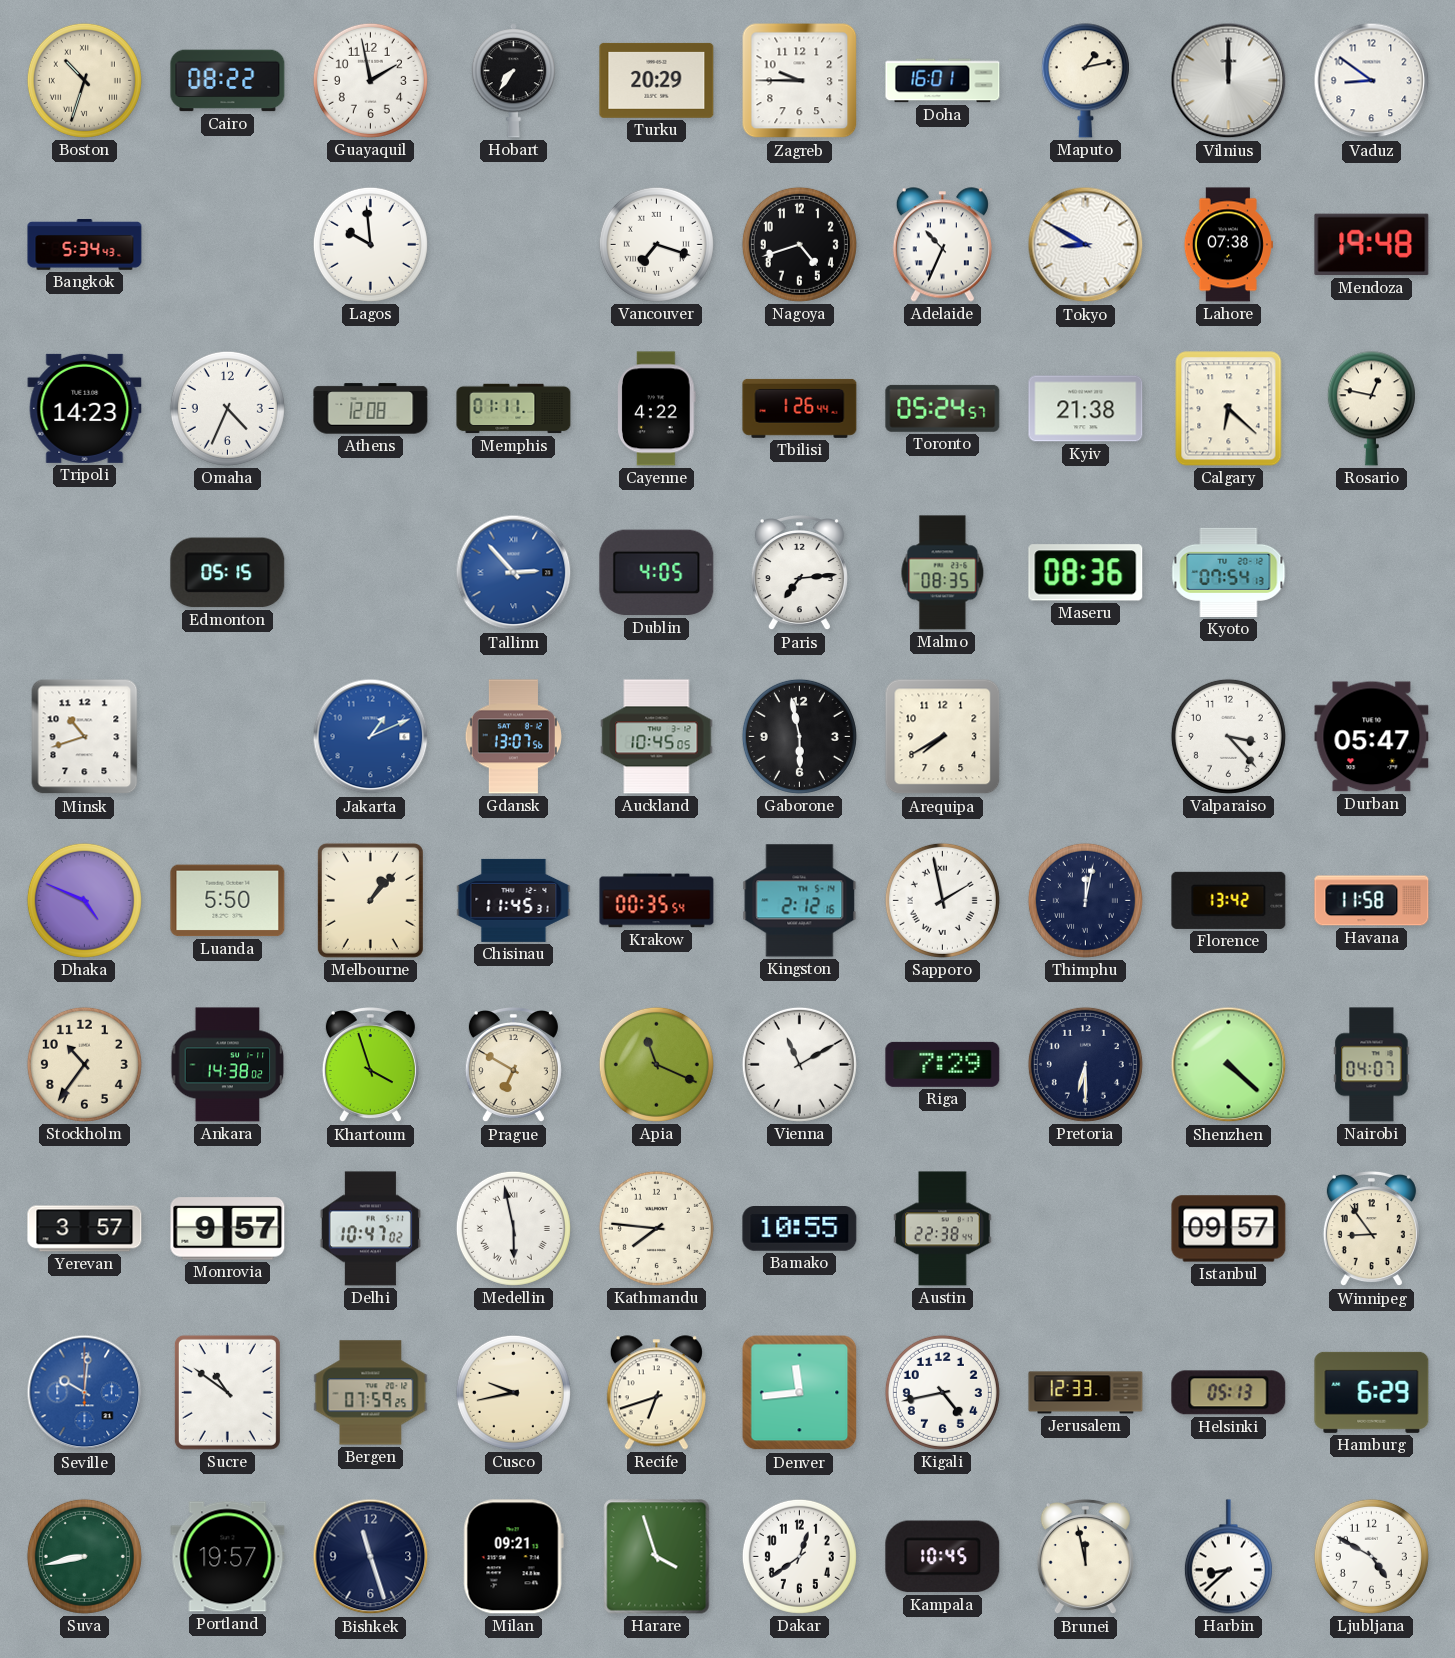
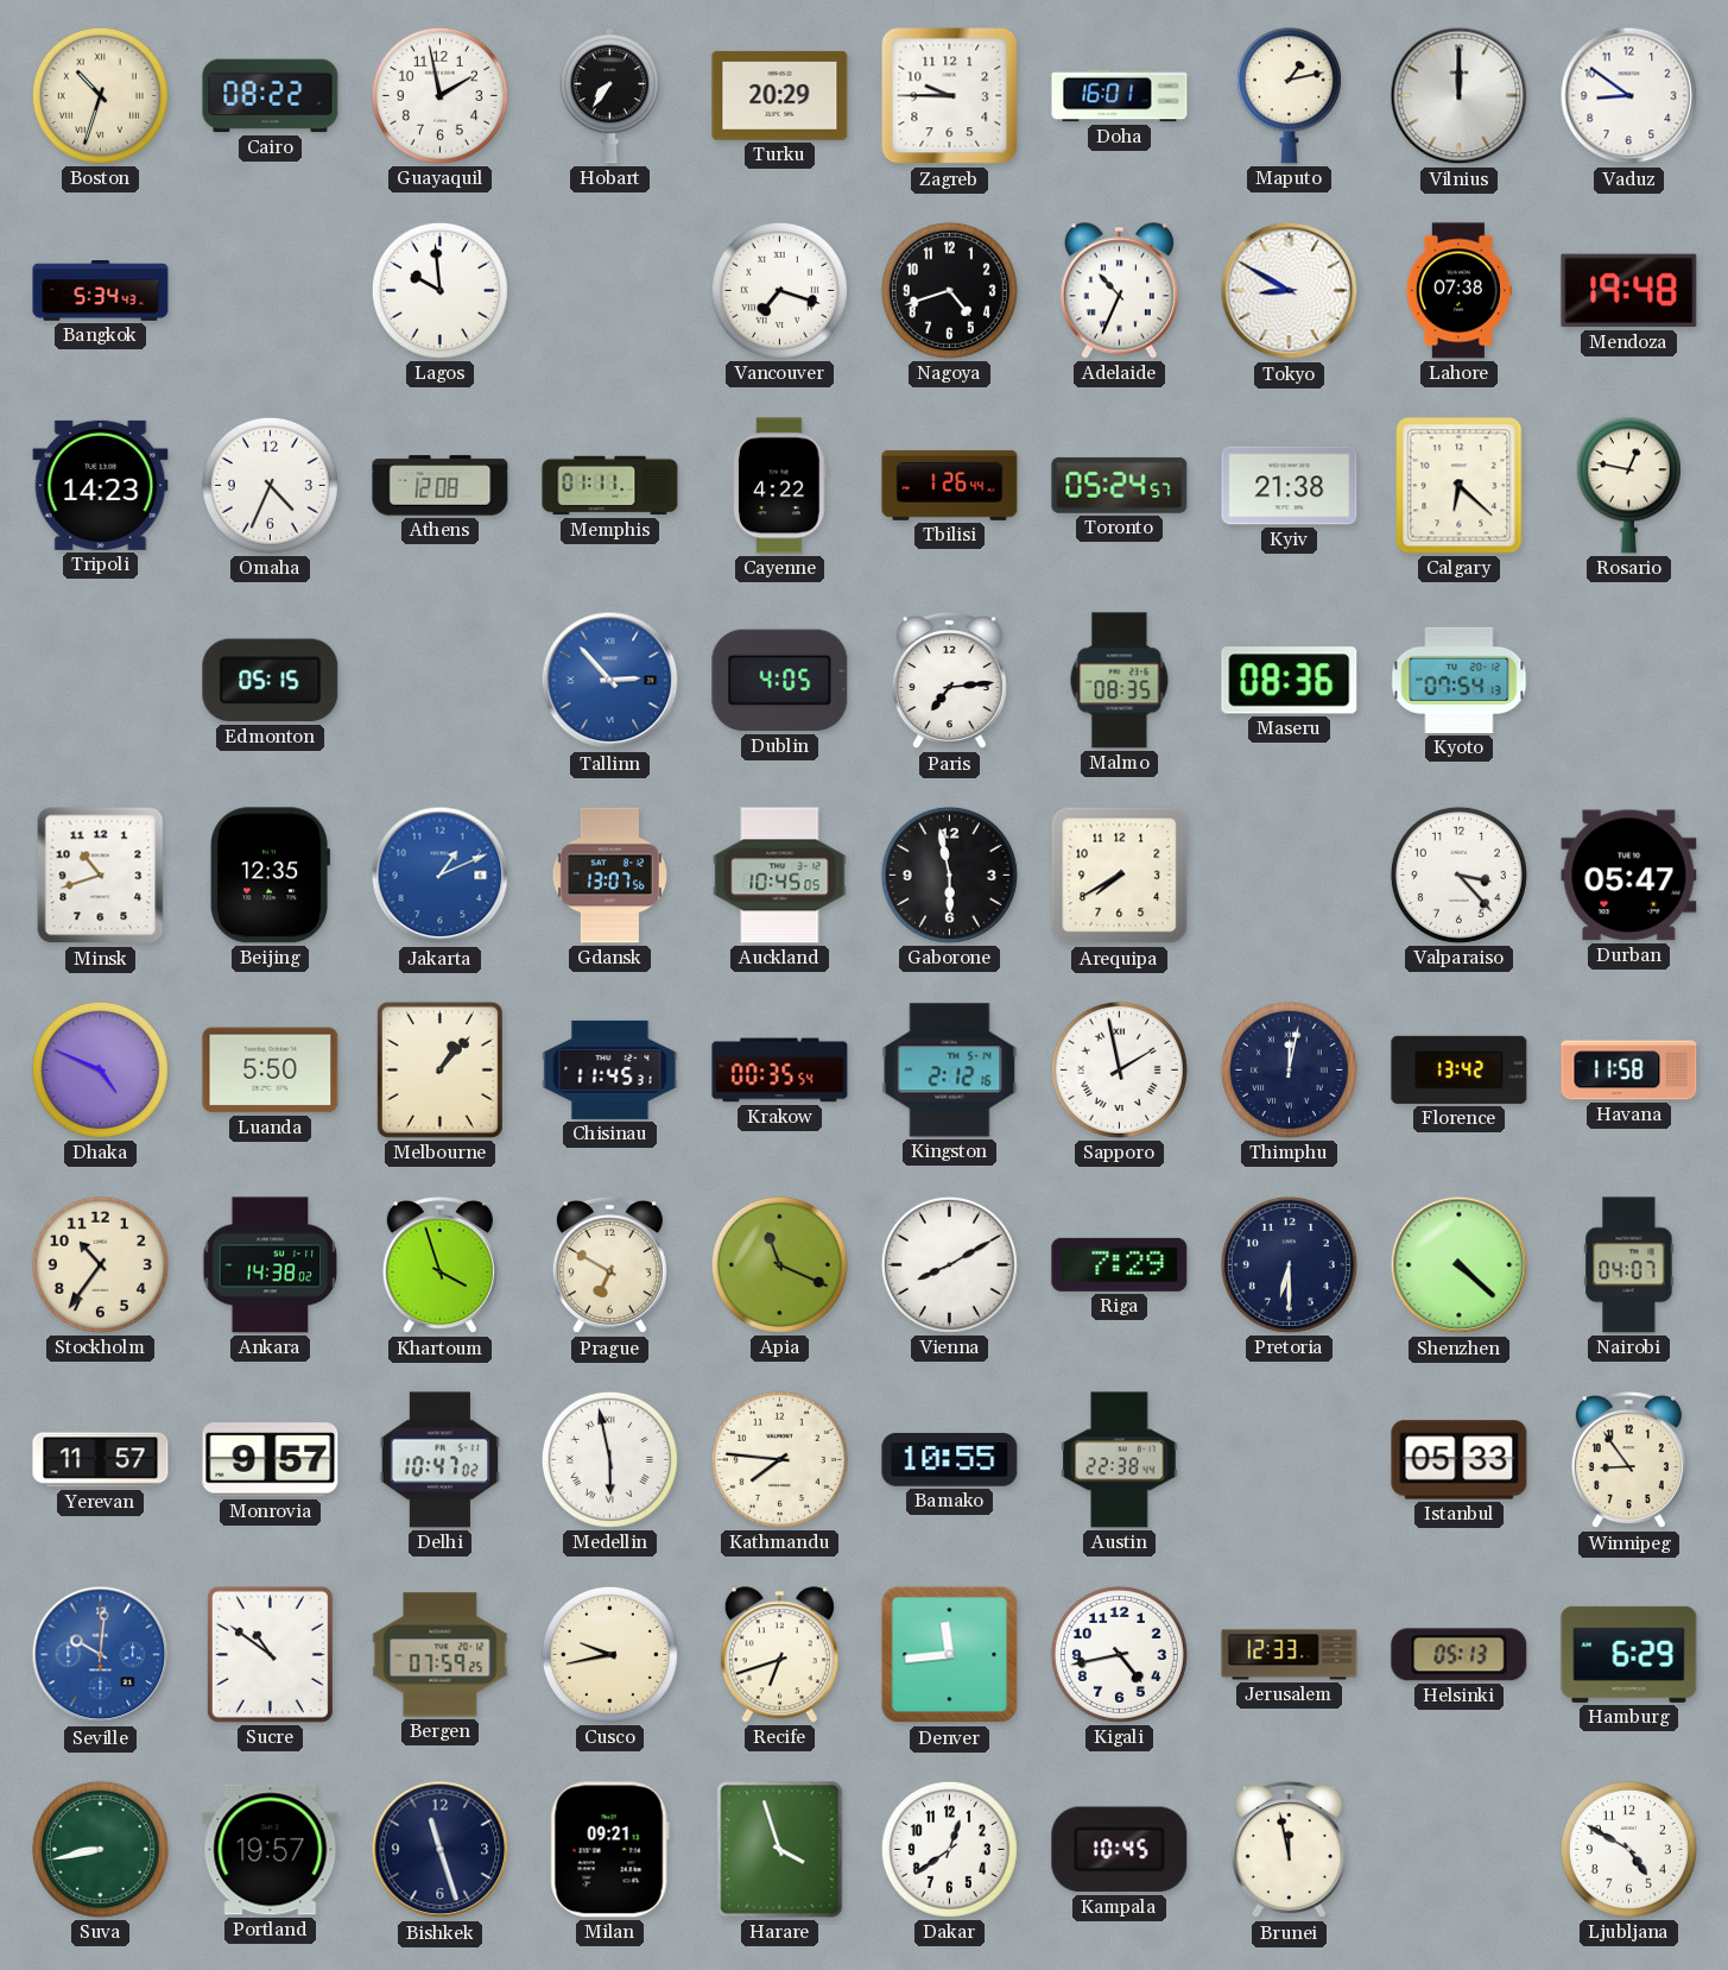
Beijing: none -> 12:35 (271, 876)
Vienna: 11:10 -> 8:10 (949, 1264)
Yerevan: 3:57 -> 11:57 (101, 1460)
Istanbul: 09:57 -> 05:33 (1460, 1460)
Harbin: 8:38 -> none (1228, 1557)
